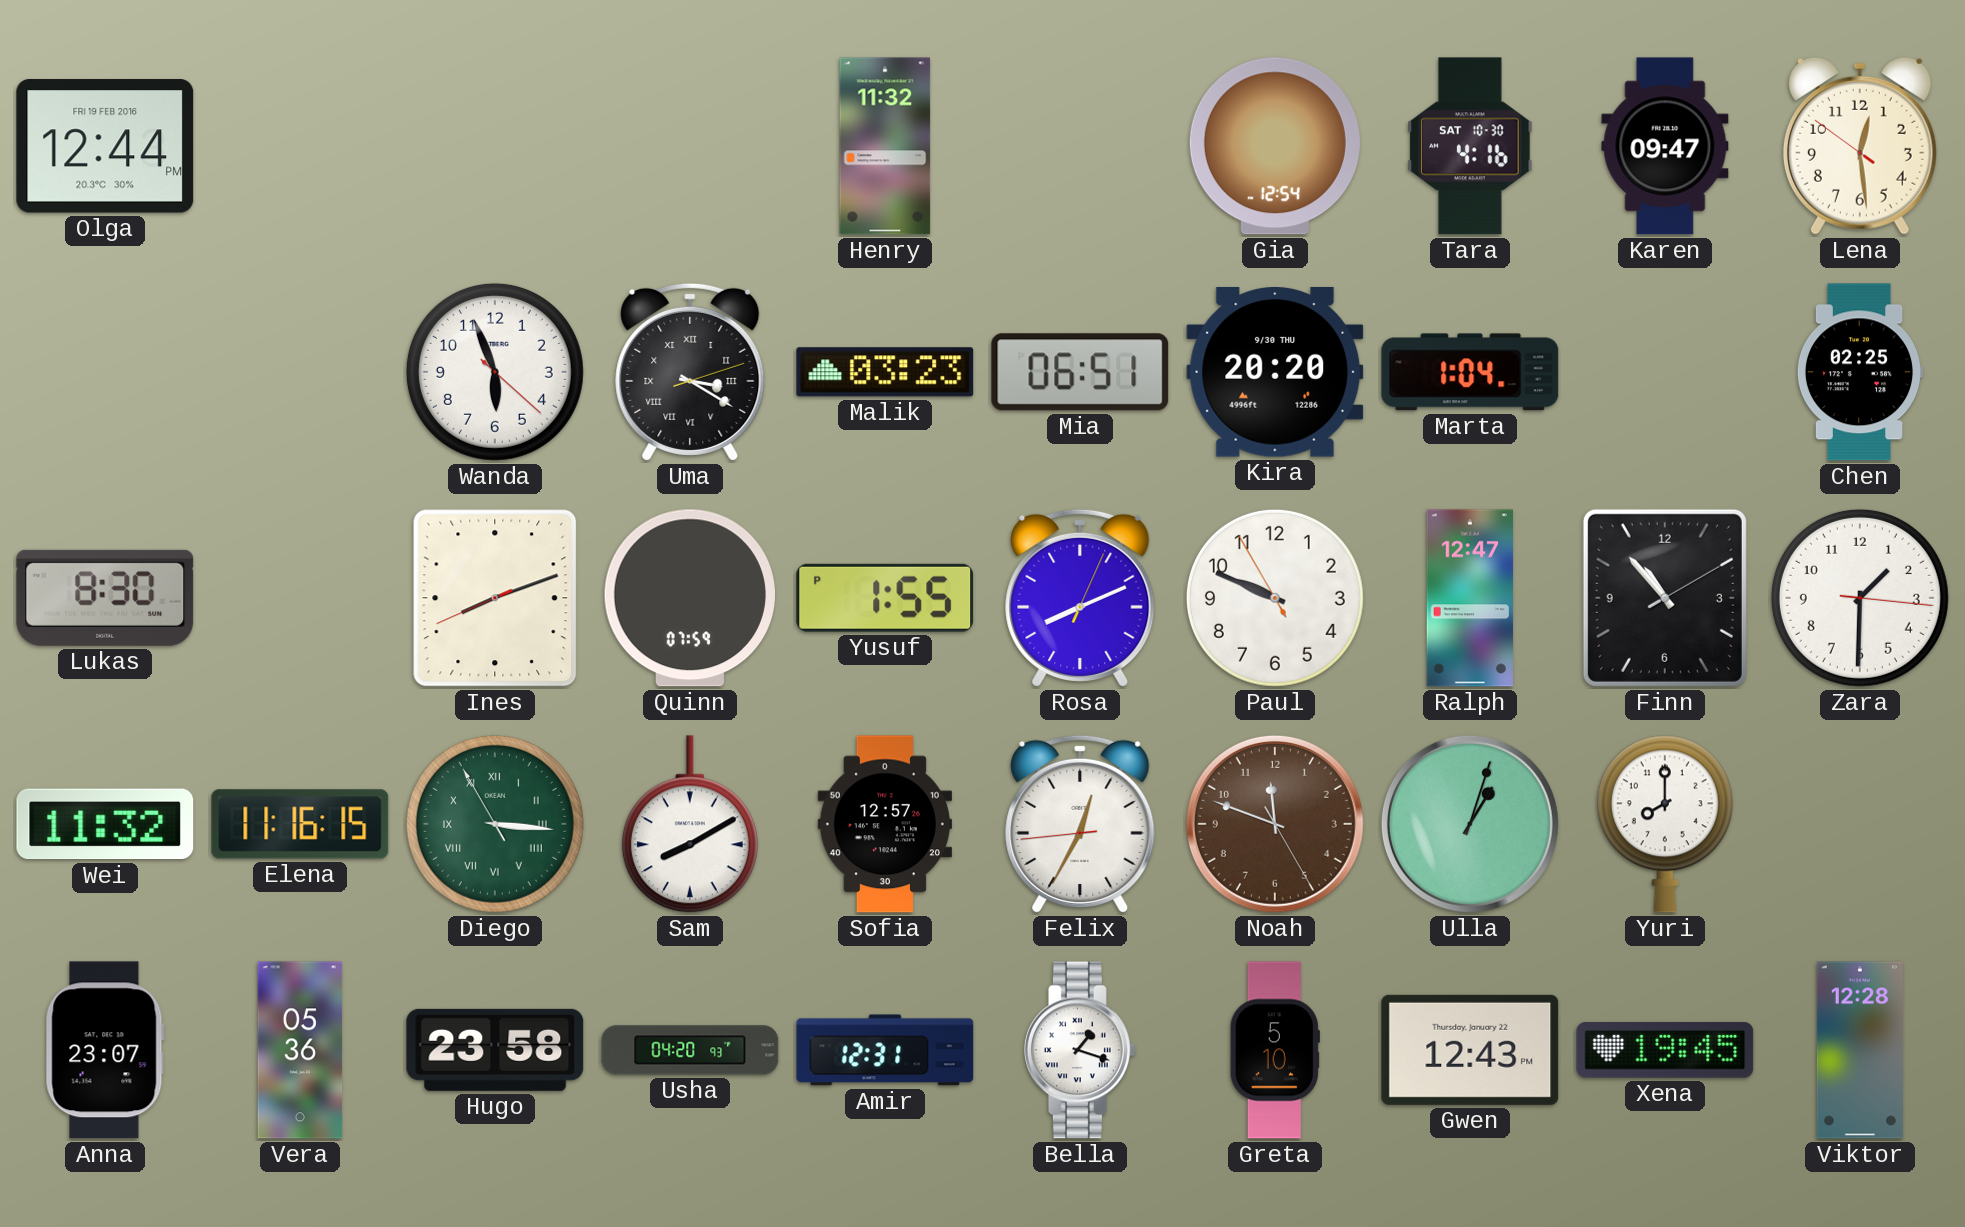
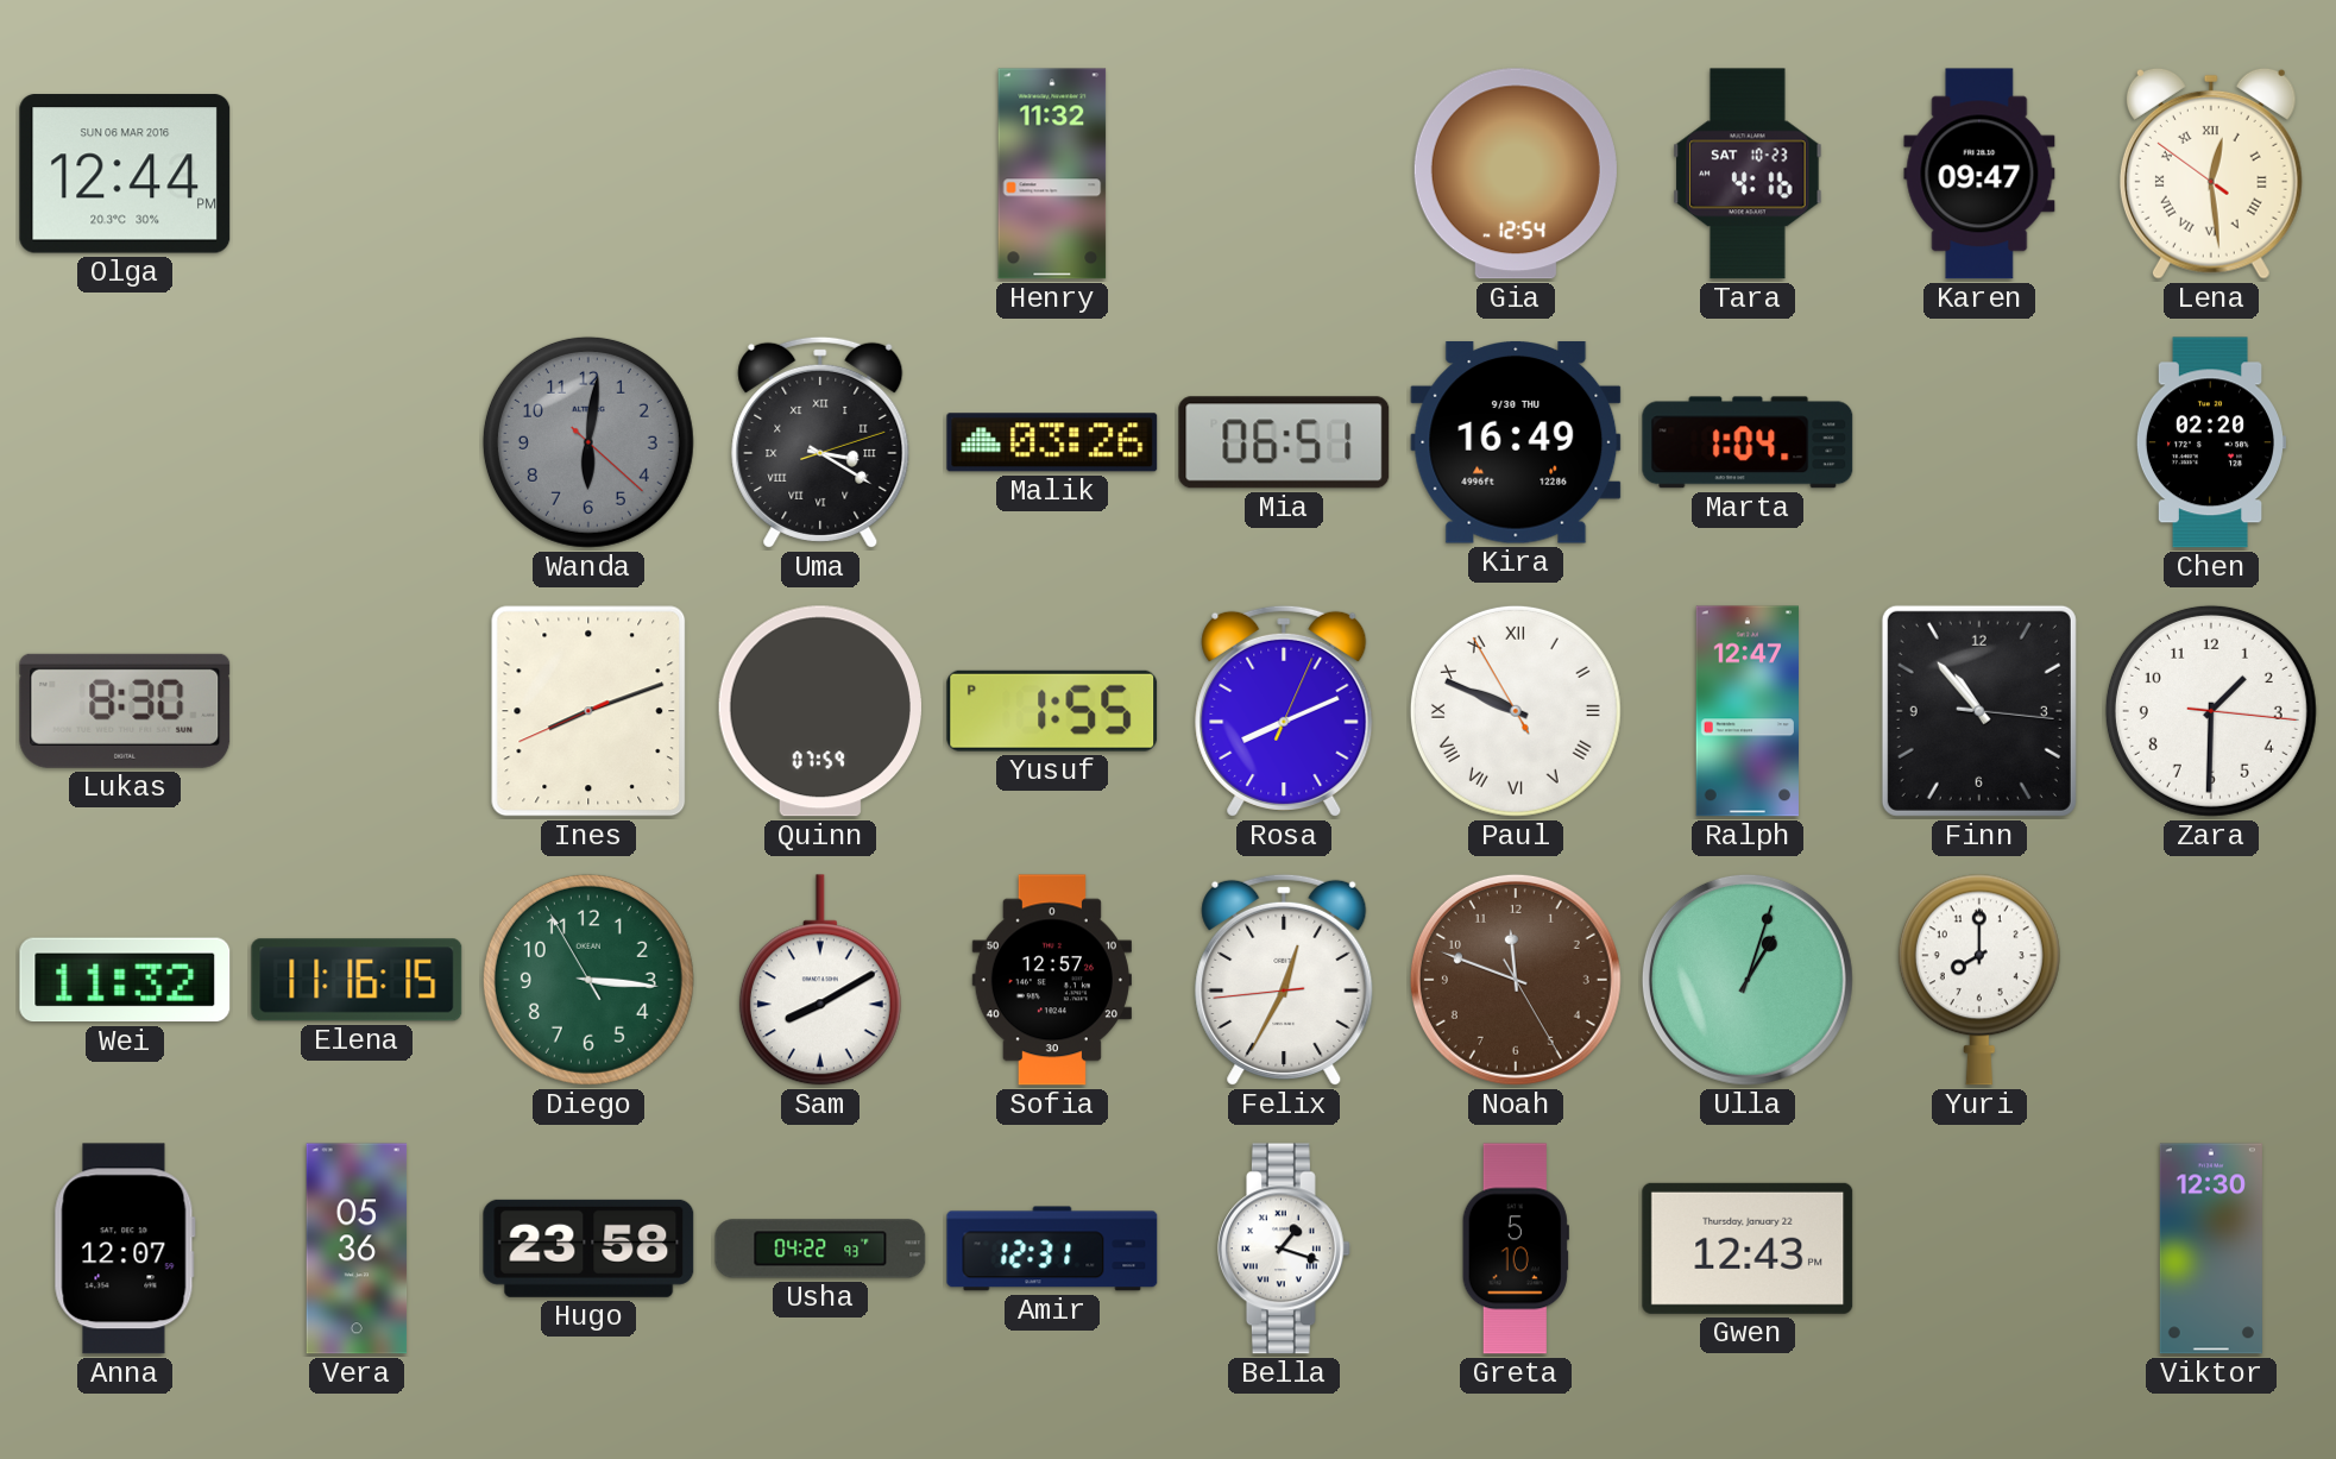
Olga date: FRI 19 FEB 2016 -> SUN 06 MAR 2016 (125, 174)
Tara date: SAT 10-30 -> SAT 10-23 (1748, 174)
Lena numerals: Arabic -> Roman (2211, 174)
Wanda: 5:56 -> 6:01 (588, 442)
Wanda dial: white -> grey (588, 442)
Malik: 03:23 -> 03:26 (1052, 442)
Kira: 20:20 -> 16:49 (1516, 444)
Chen: 02:25 -> 02:20 (2210, 442)
Paul numerals: Arabic -> Roman (1516, 711)
Finn: 10:53:10 -> 10:53:16 (1979, 711)
Diego numerals: Roman -> Arabic (588, 980)
Anna: 23:07 -> 12:07 (125, 1249)
Usha: 04:20 -> 04:22 (820, 1249)
Xena: 19:45 -> none (1665, 1050)
Viktor: 12:28 -> 12:30 (2211, 1249)
